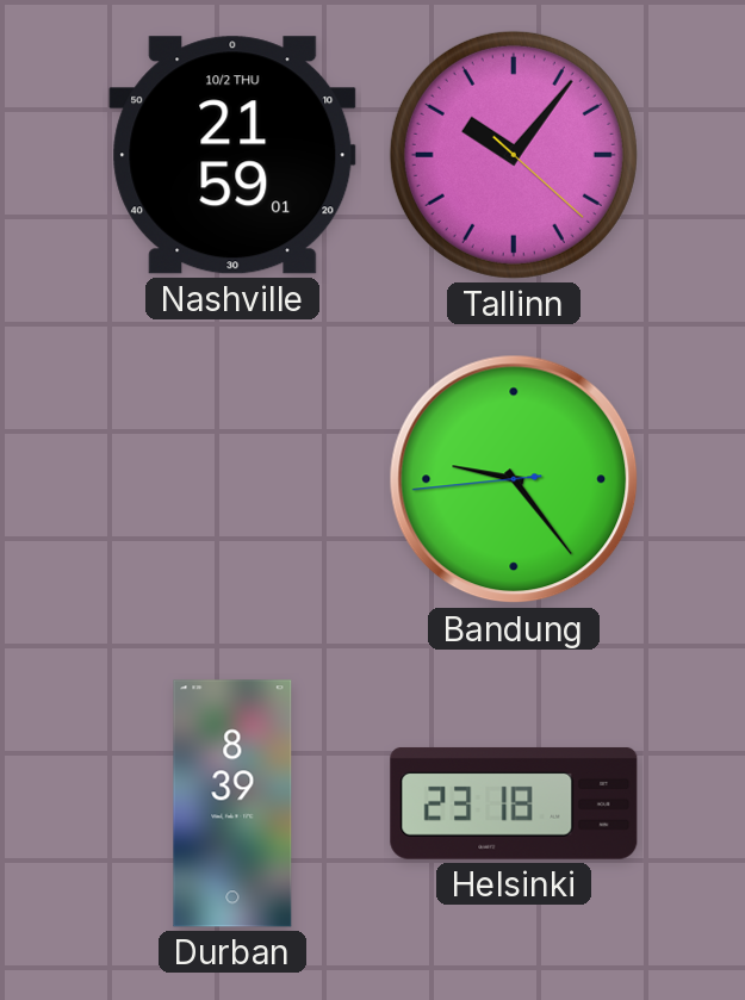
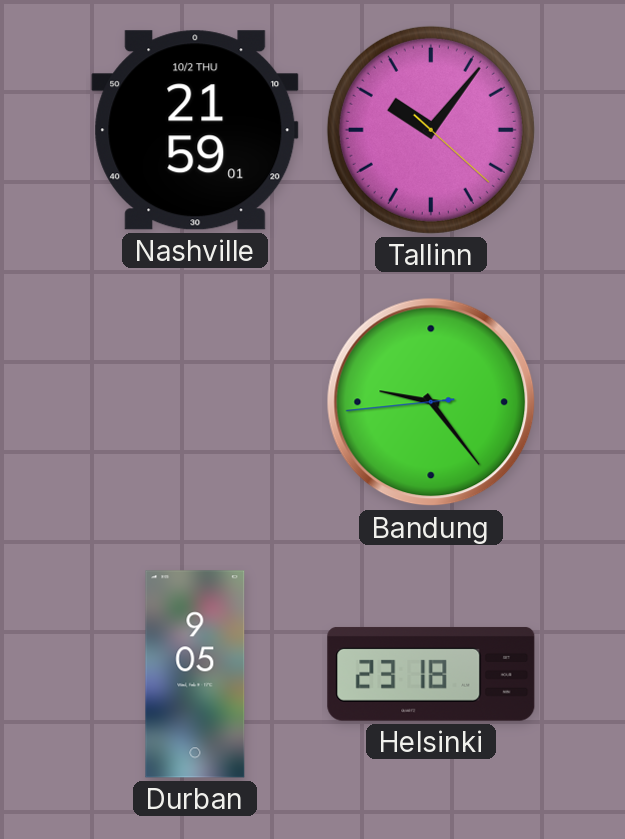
Durban: 8:39 -> 9:05 (195, 674)
